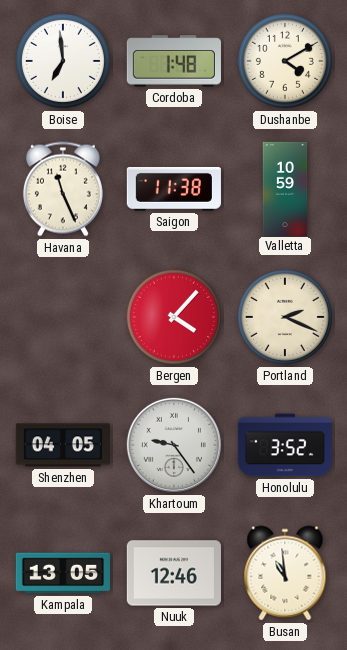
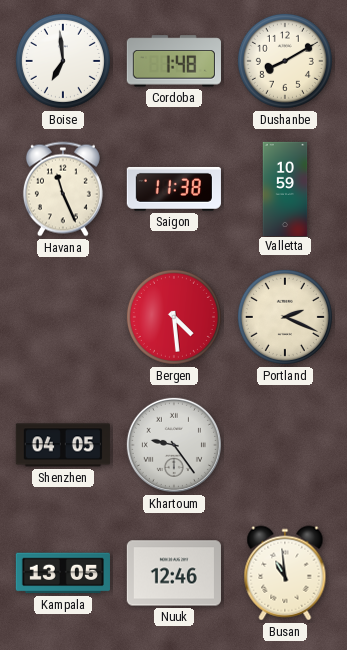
Dushanbe: 4:10 -> 8:10 (285, 61)
Bergen: 4:07 -> 4:29 (174, 317)
Honolulu: 3:52 -> none (285, 445)
